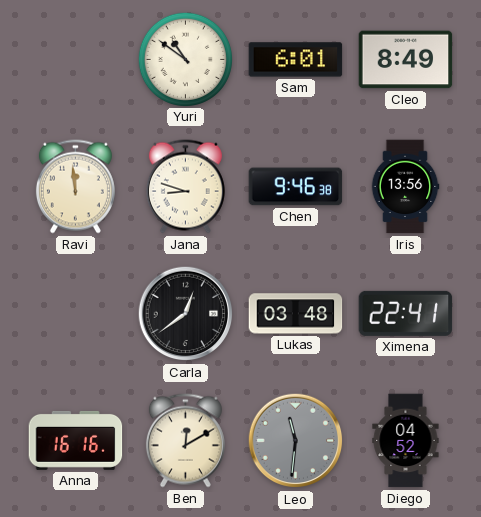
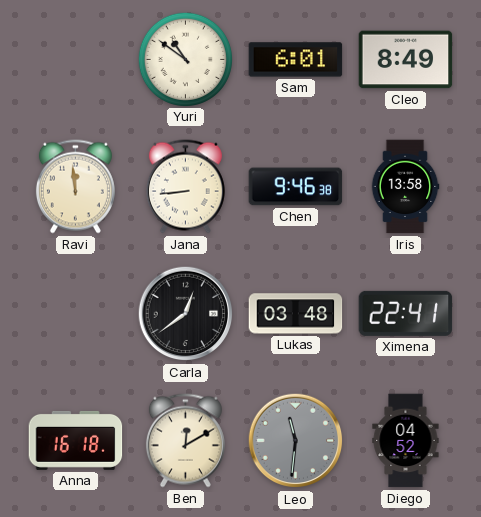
Jana: 8:48 -> 8:44 (185, 187)
Iris: 13:56 -> 13:58 (405, 187)
Anna: 16:16 -> 16:18 (76, 440)
